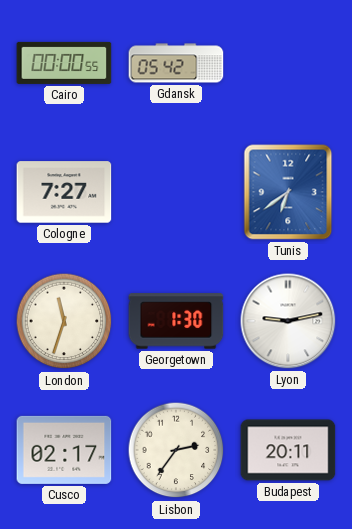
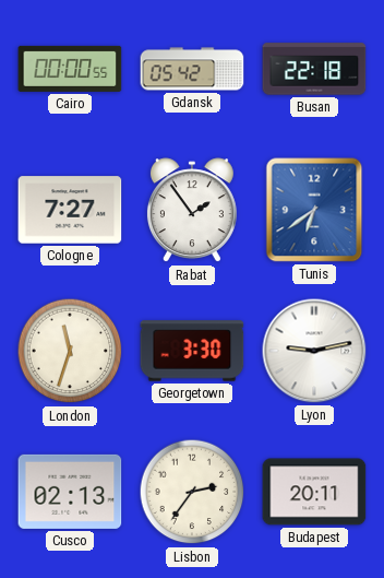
Busan: none -> 22:18 (314, 69)
Rabat: none -> 1:54 (192, 211)
Georgetown: 1:30 -> 3:30 (192, 351)
Cusco: 02:17 -> 02:13 (70, 492)
